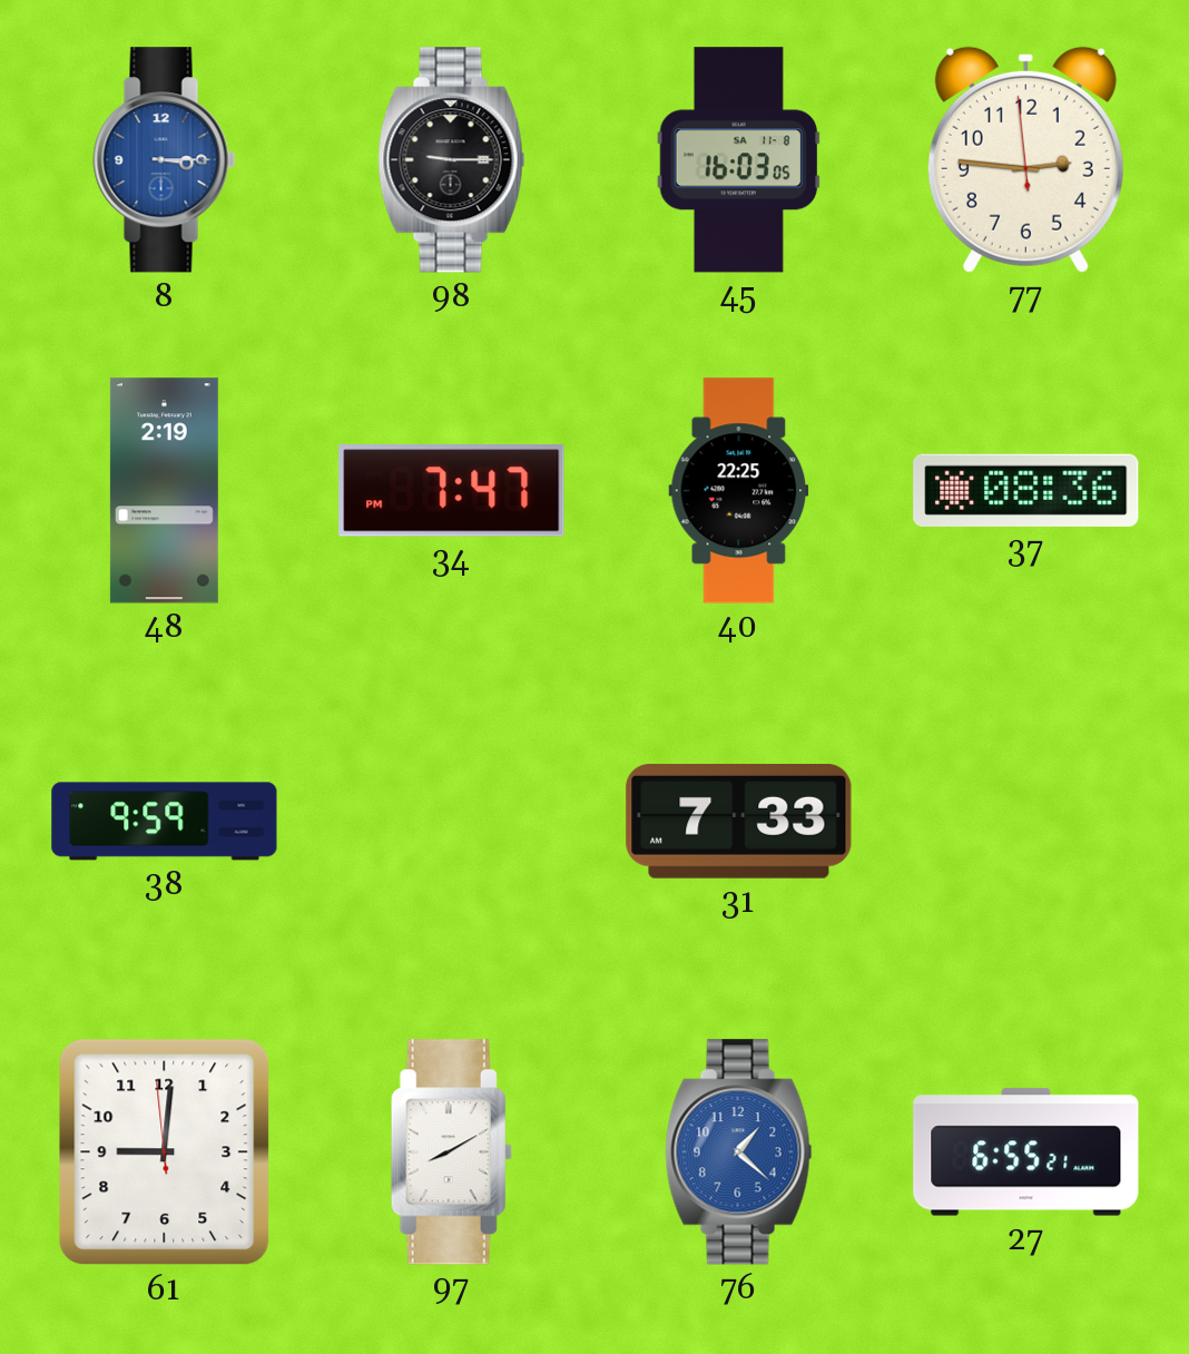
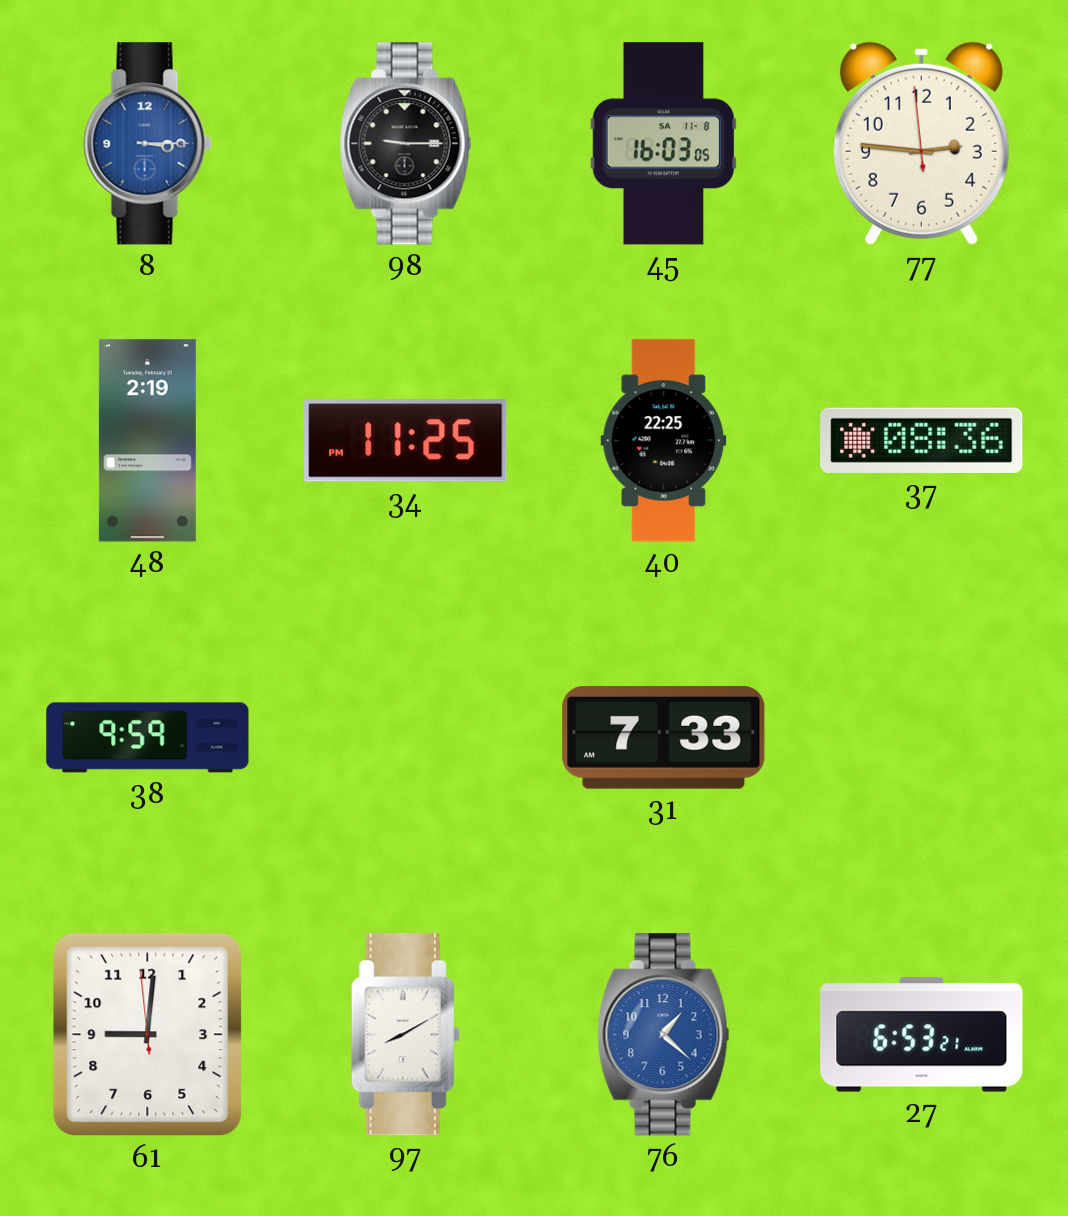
34: 7:47 -> 11:25 (406, 441)
27: 6:55 -> 6:53 (922, 1035)
